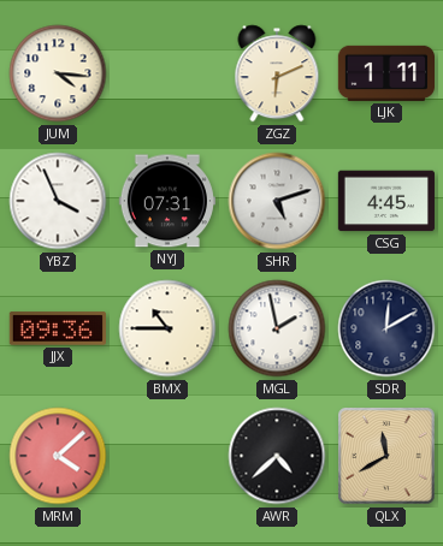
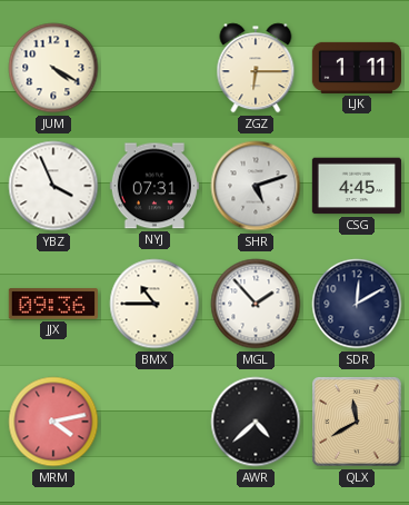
JUM: 4:16 -> 4:20 (53, 68)
ZGZ: 6:11 -> 6:15 (256, 68)
MGL: 1:58 -> 1:53 (256, 304)
MRM: 4:08 -> 4:13 (53, 422)
